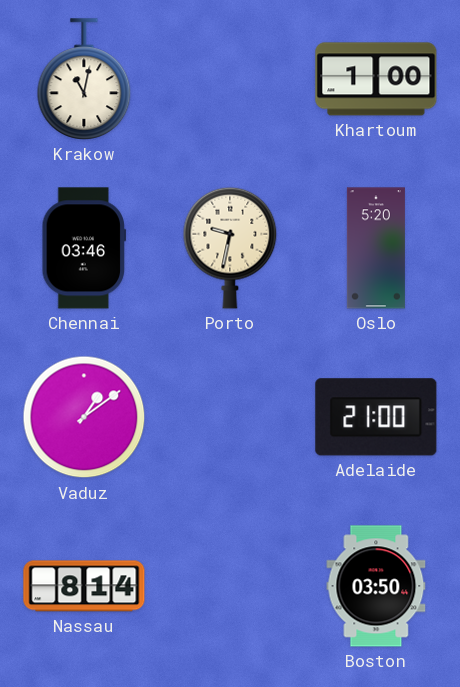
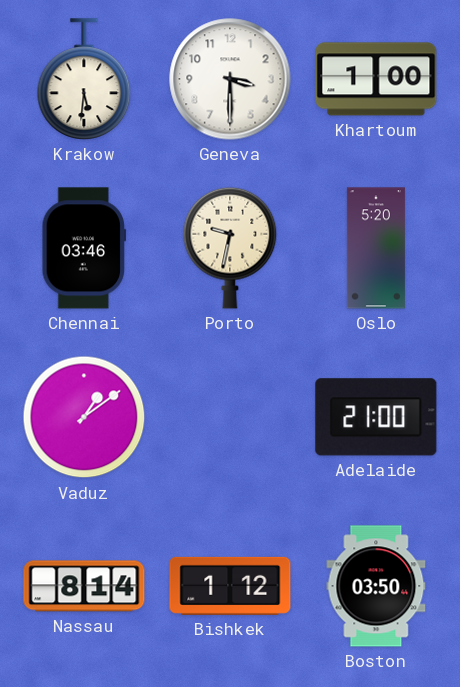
Krakow: 11:02 -> 5:31 (84, 79)
Geneva: none -> 3:30 (230, 79)
Bishkek: none -> 1:12 (230, 586)
